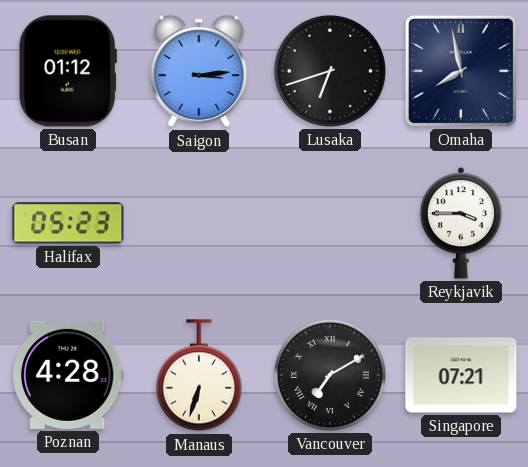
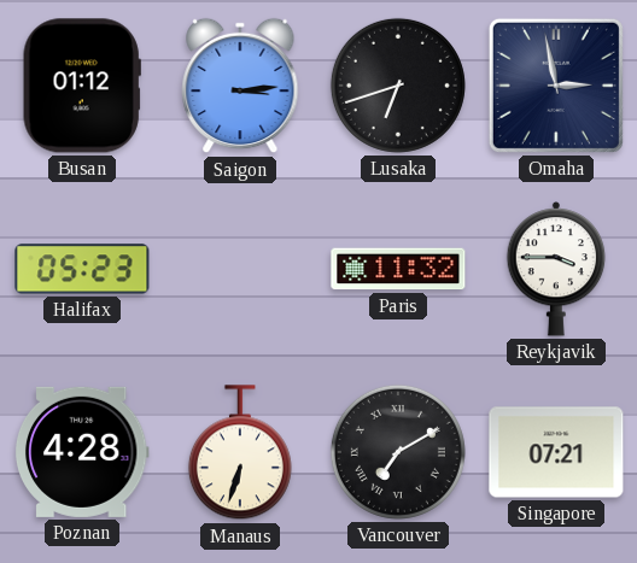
Omaha: 7:58 -> 2:58 (556, 86)
Paris: none -> 11:32 (398, 269)
